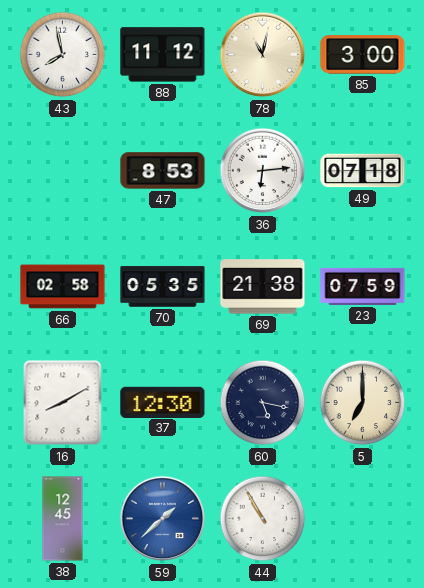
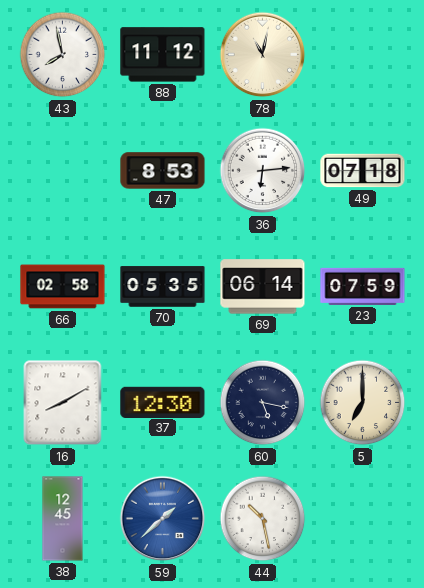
85: 3:00 -> none (363, 55)
69: 21:38 -> 06:14 (263, 287)
44: 10:55 -> 10:28 (263, 519)
